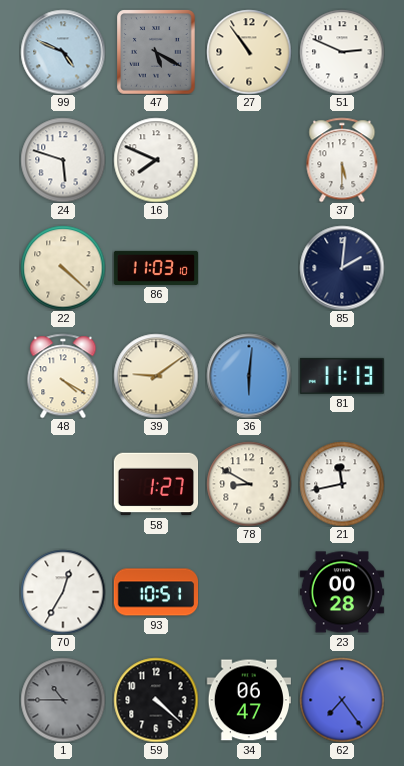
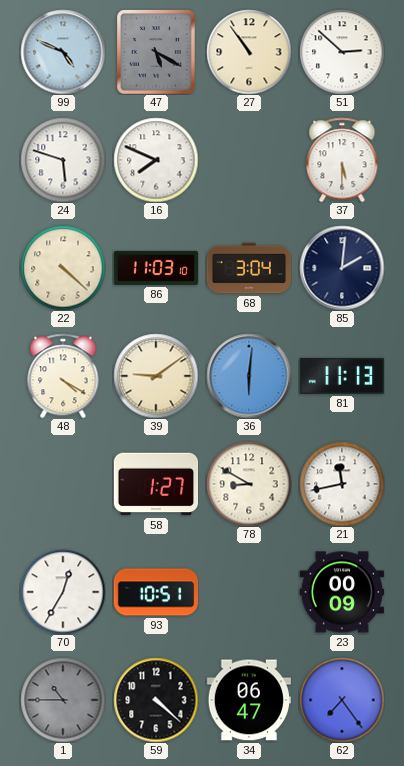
51: 2:49 -> 2:52 (342, 52)
68: none -> 3:04 (249, 268)
23: 00:28 -> 00:09 (341, 592)
